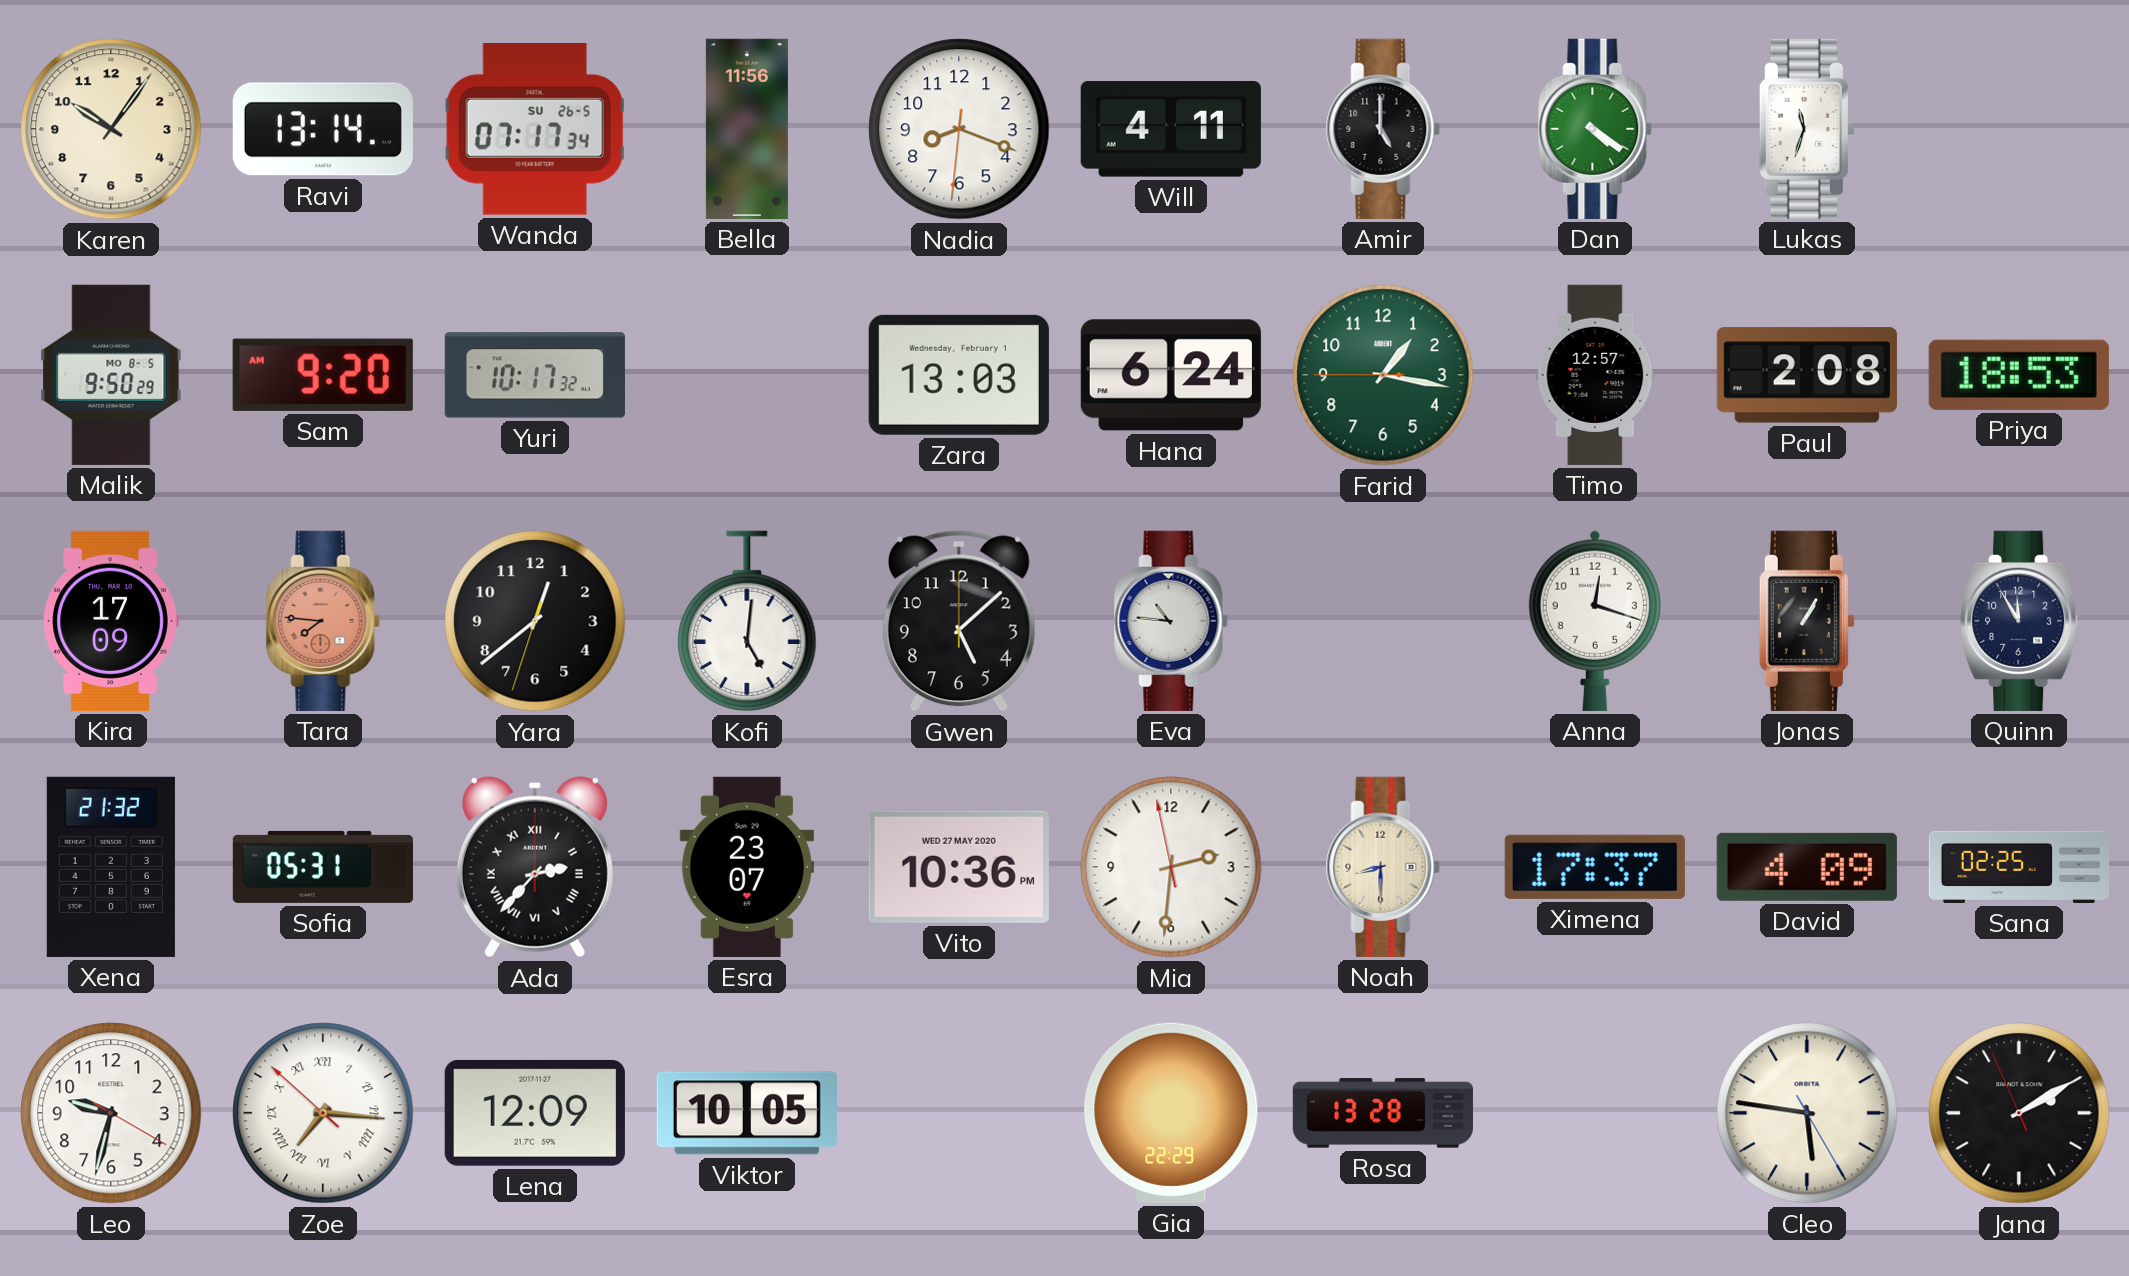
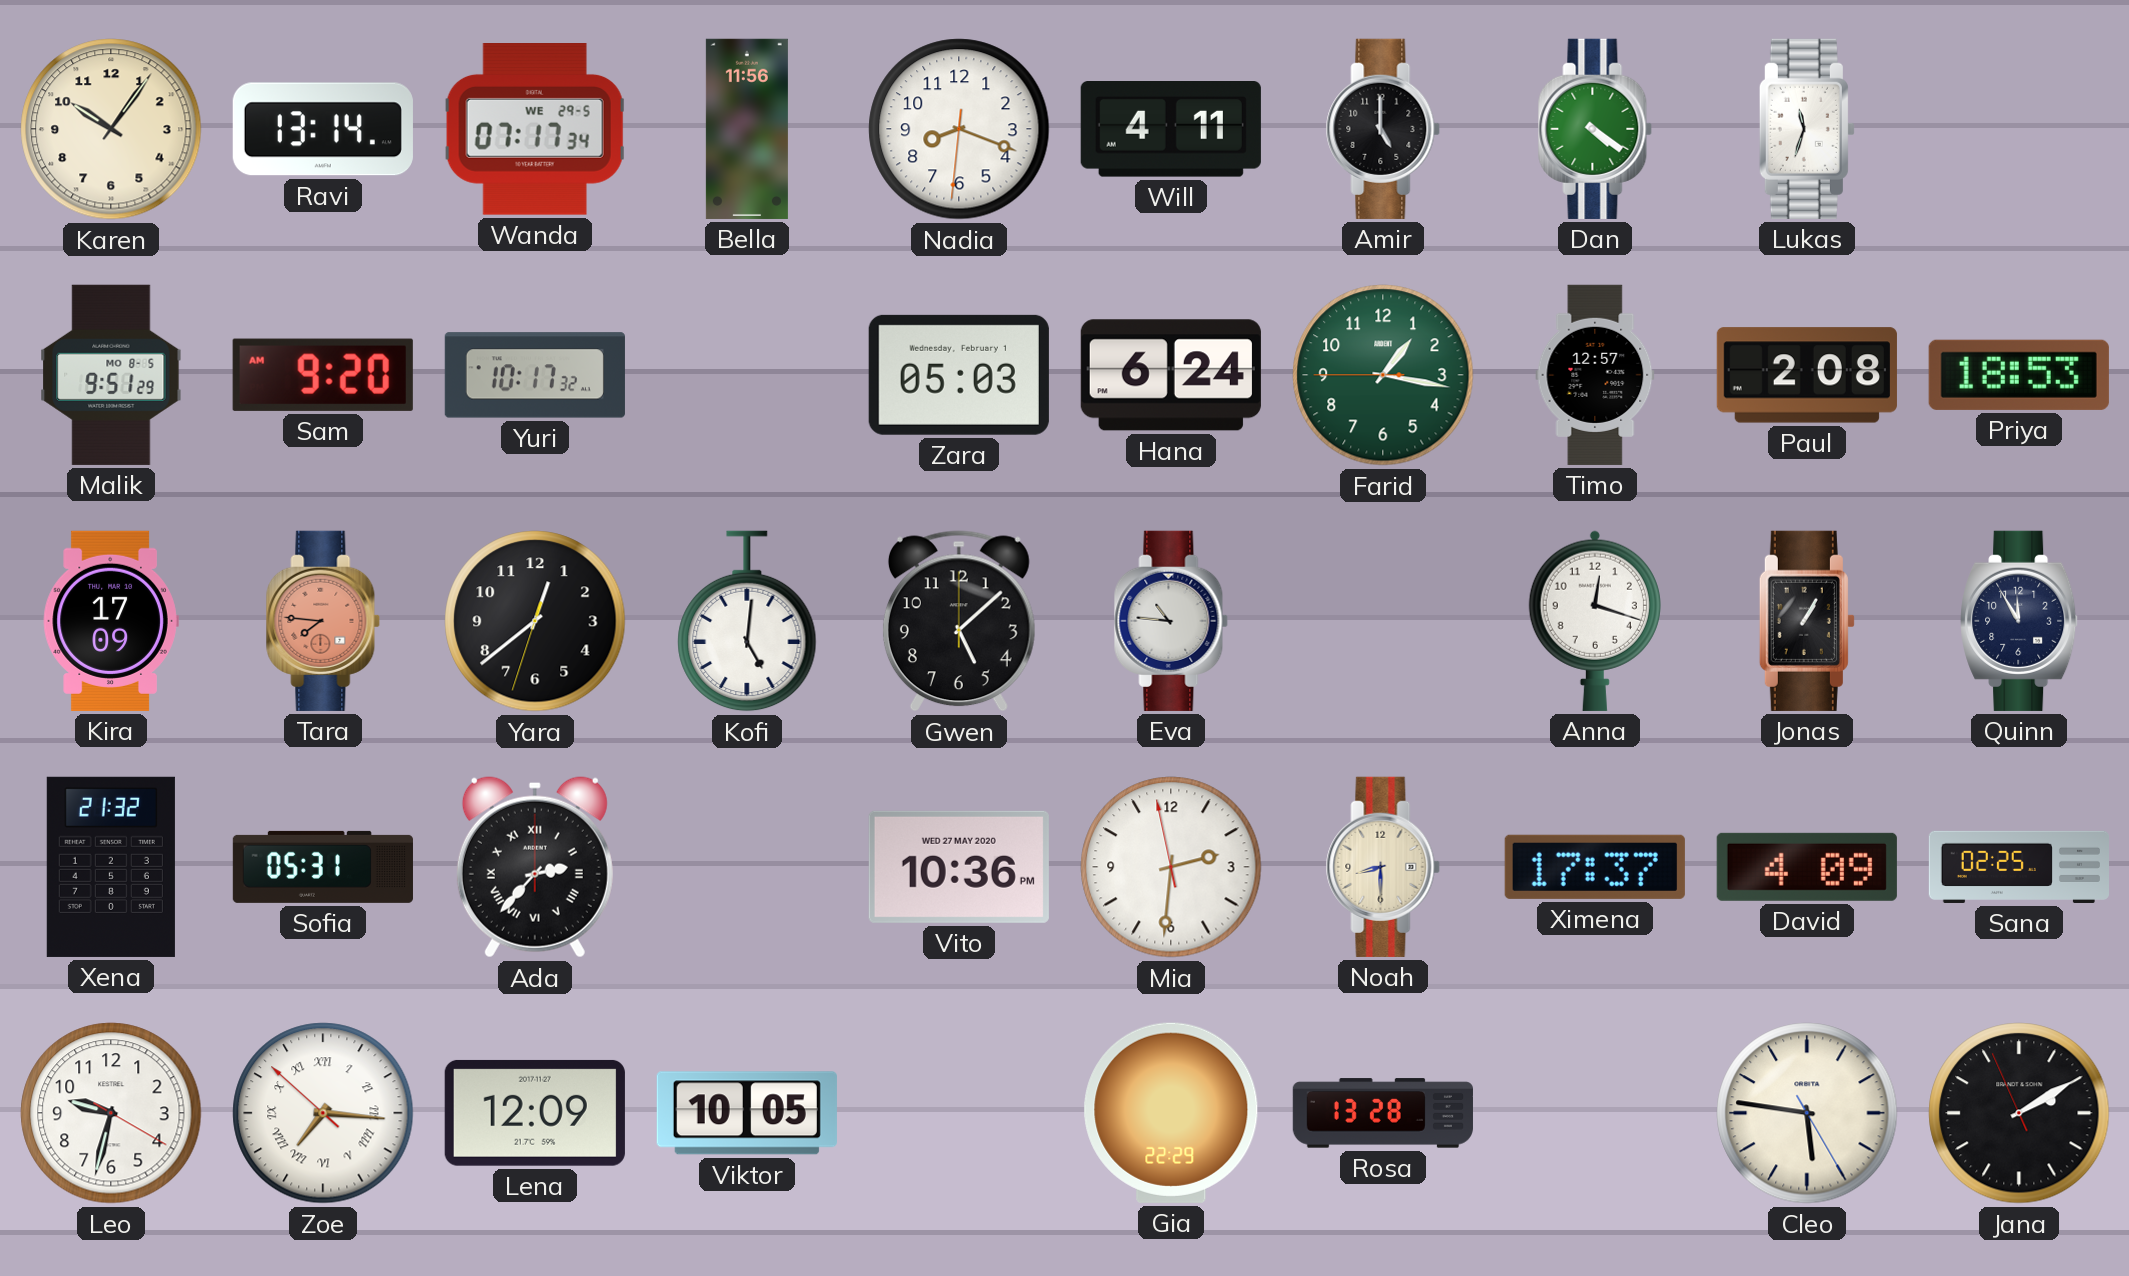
Wanda date: SU 26-5 -> WE 29-5 (535, 130)
Malik: 9:50 -> 9:51 (111, 375)
Zara: 13:03 -> 05:03 (959, 375)
Esra: 23:07 -> none (747, 867)
